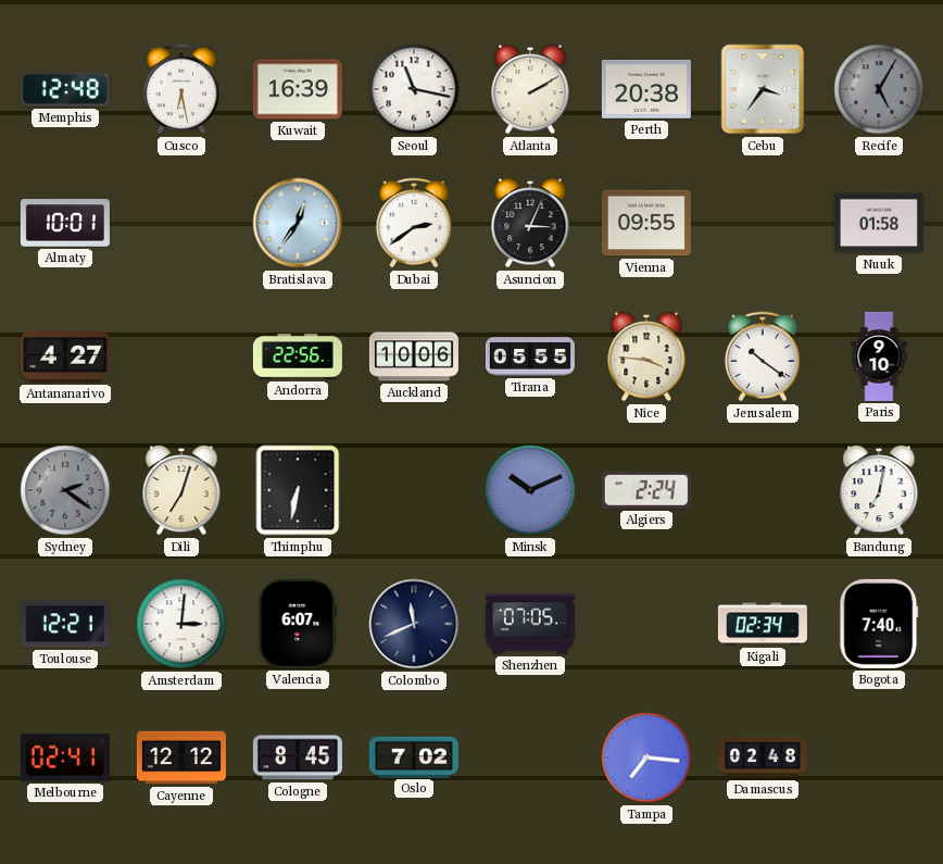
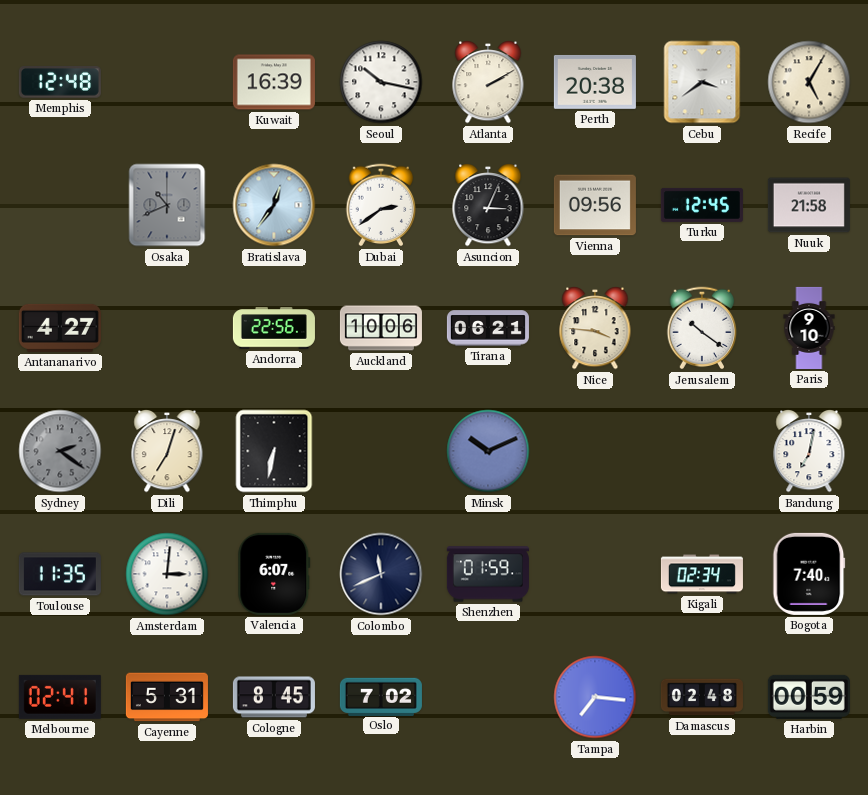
Cusco: 6:28 -> none (181, 89)
Seoul: 11:17 -> 10:17 (381, 82)
Cebu: 3:36 -> 3:39 (702, 82)
Recife dial: grey -> cream (809, 82)
Almaty: 10:01 -> none (65, 223)
Osaka: none -> 10:41 (167, 205)
Vienna: 09:55 -> 09:56 (595, 205)
Turku: none -> 12:45 (702, 205)
Nuuk: 01:58 -> 21:58 (809, 205)
Tirana: 05:55 -> 06:21 (488, 328)
Algiers: 2:24 -> none (646, 491)
Toulouse: 12:21 -> 11:35 (60, 574)
Shenzhen: 07:05 -> 01:59 (488, 574)
Cayenne: 12:12 -> 5:31 (167, 697)
Harbin: none -> 00:59 (809, 697)
